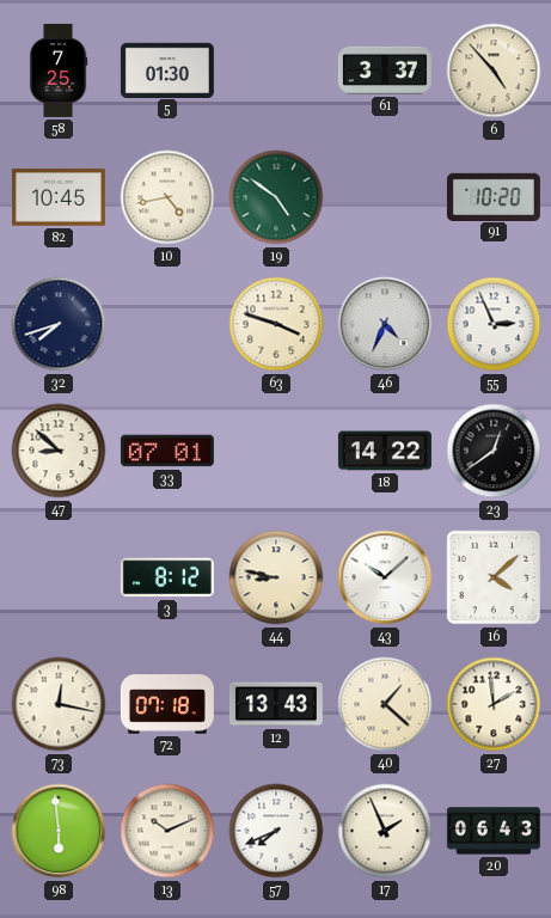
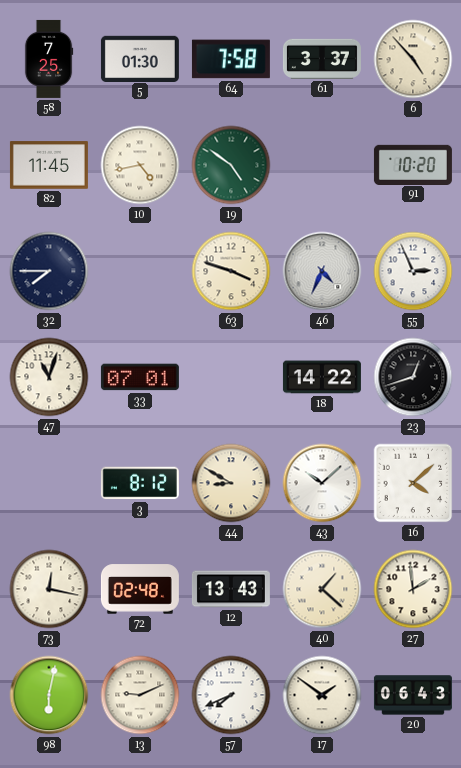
64: none -> 7:58 (231, 59)
82: 10:45 -> 11:45 (49, 165)
32: 7:42 -> 7:45 (49, 271)
47: 8:52 -> 11:03 (49, 377)
23: 12:39 -> 12:42 (413, 377)
44: 8:47 -> 8:50 (231, 483)
72: 07:18 -> 02:48 (140, 589)
98: 5:59 -> 6:02 (49, 695)
13: 10:11 -> 9:11 (140, 695)
17: 1:56 -> 1:51 (322, 695)
